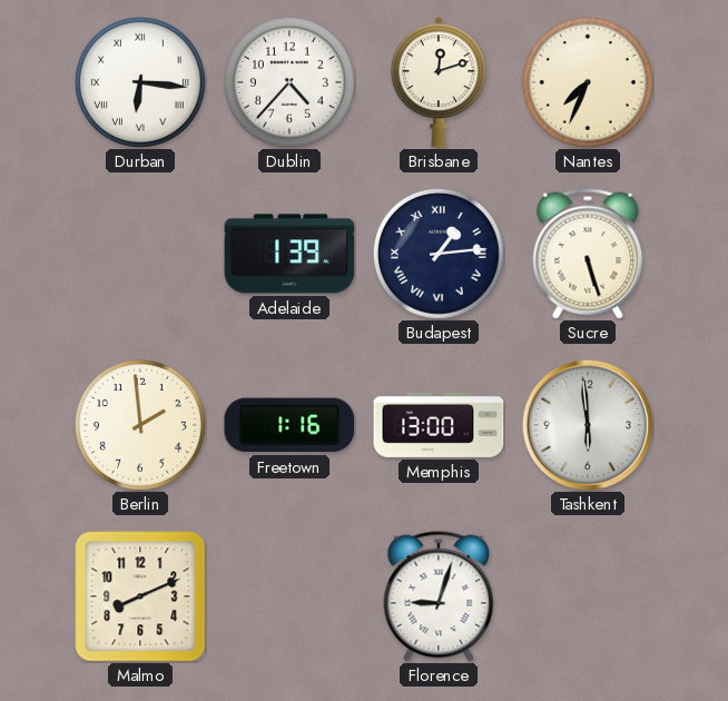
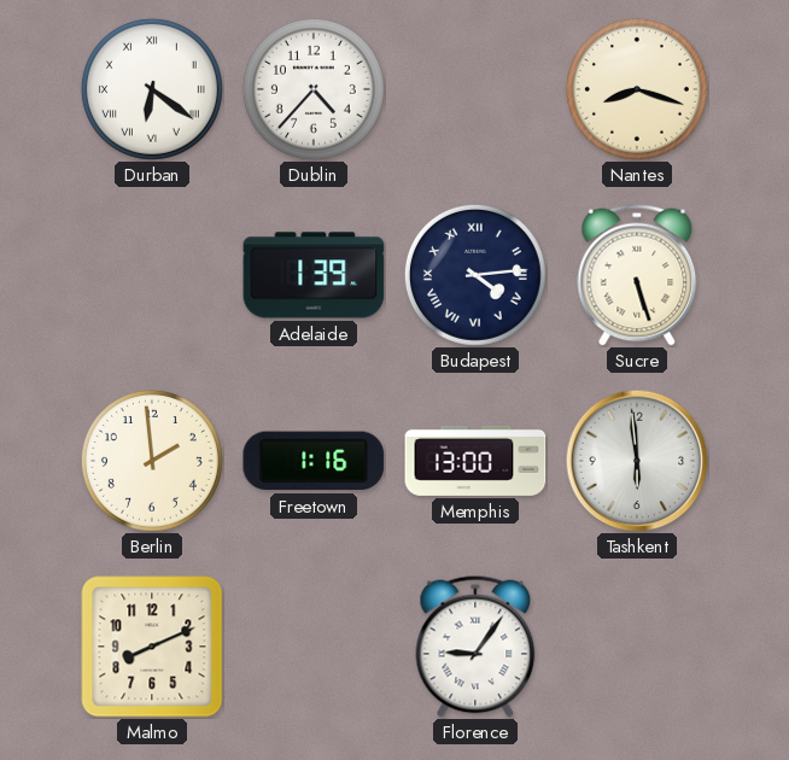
Durban: 6:16 -> 6:21 (152, 89)
Brisbane: 12:12 -> none (439, 82)
Nantes: 7:34 -> 8:18 (637, 89)
Budapest: 1:14 -> 4:14 (475, 275)
Florence: 9:03 -> 9:06 (475, 647)
